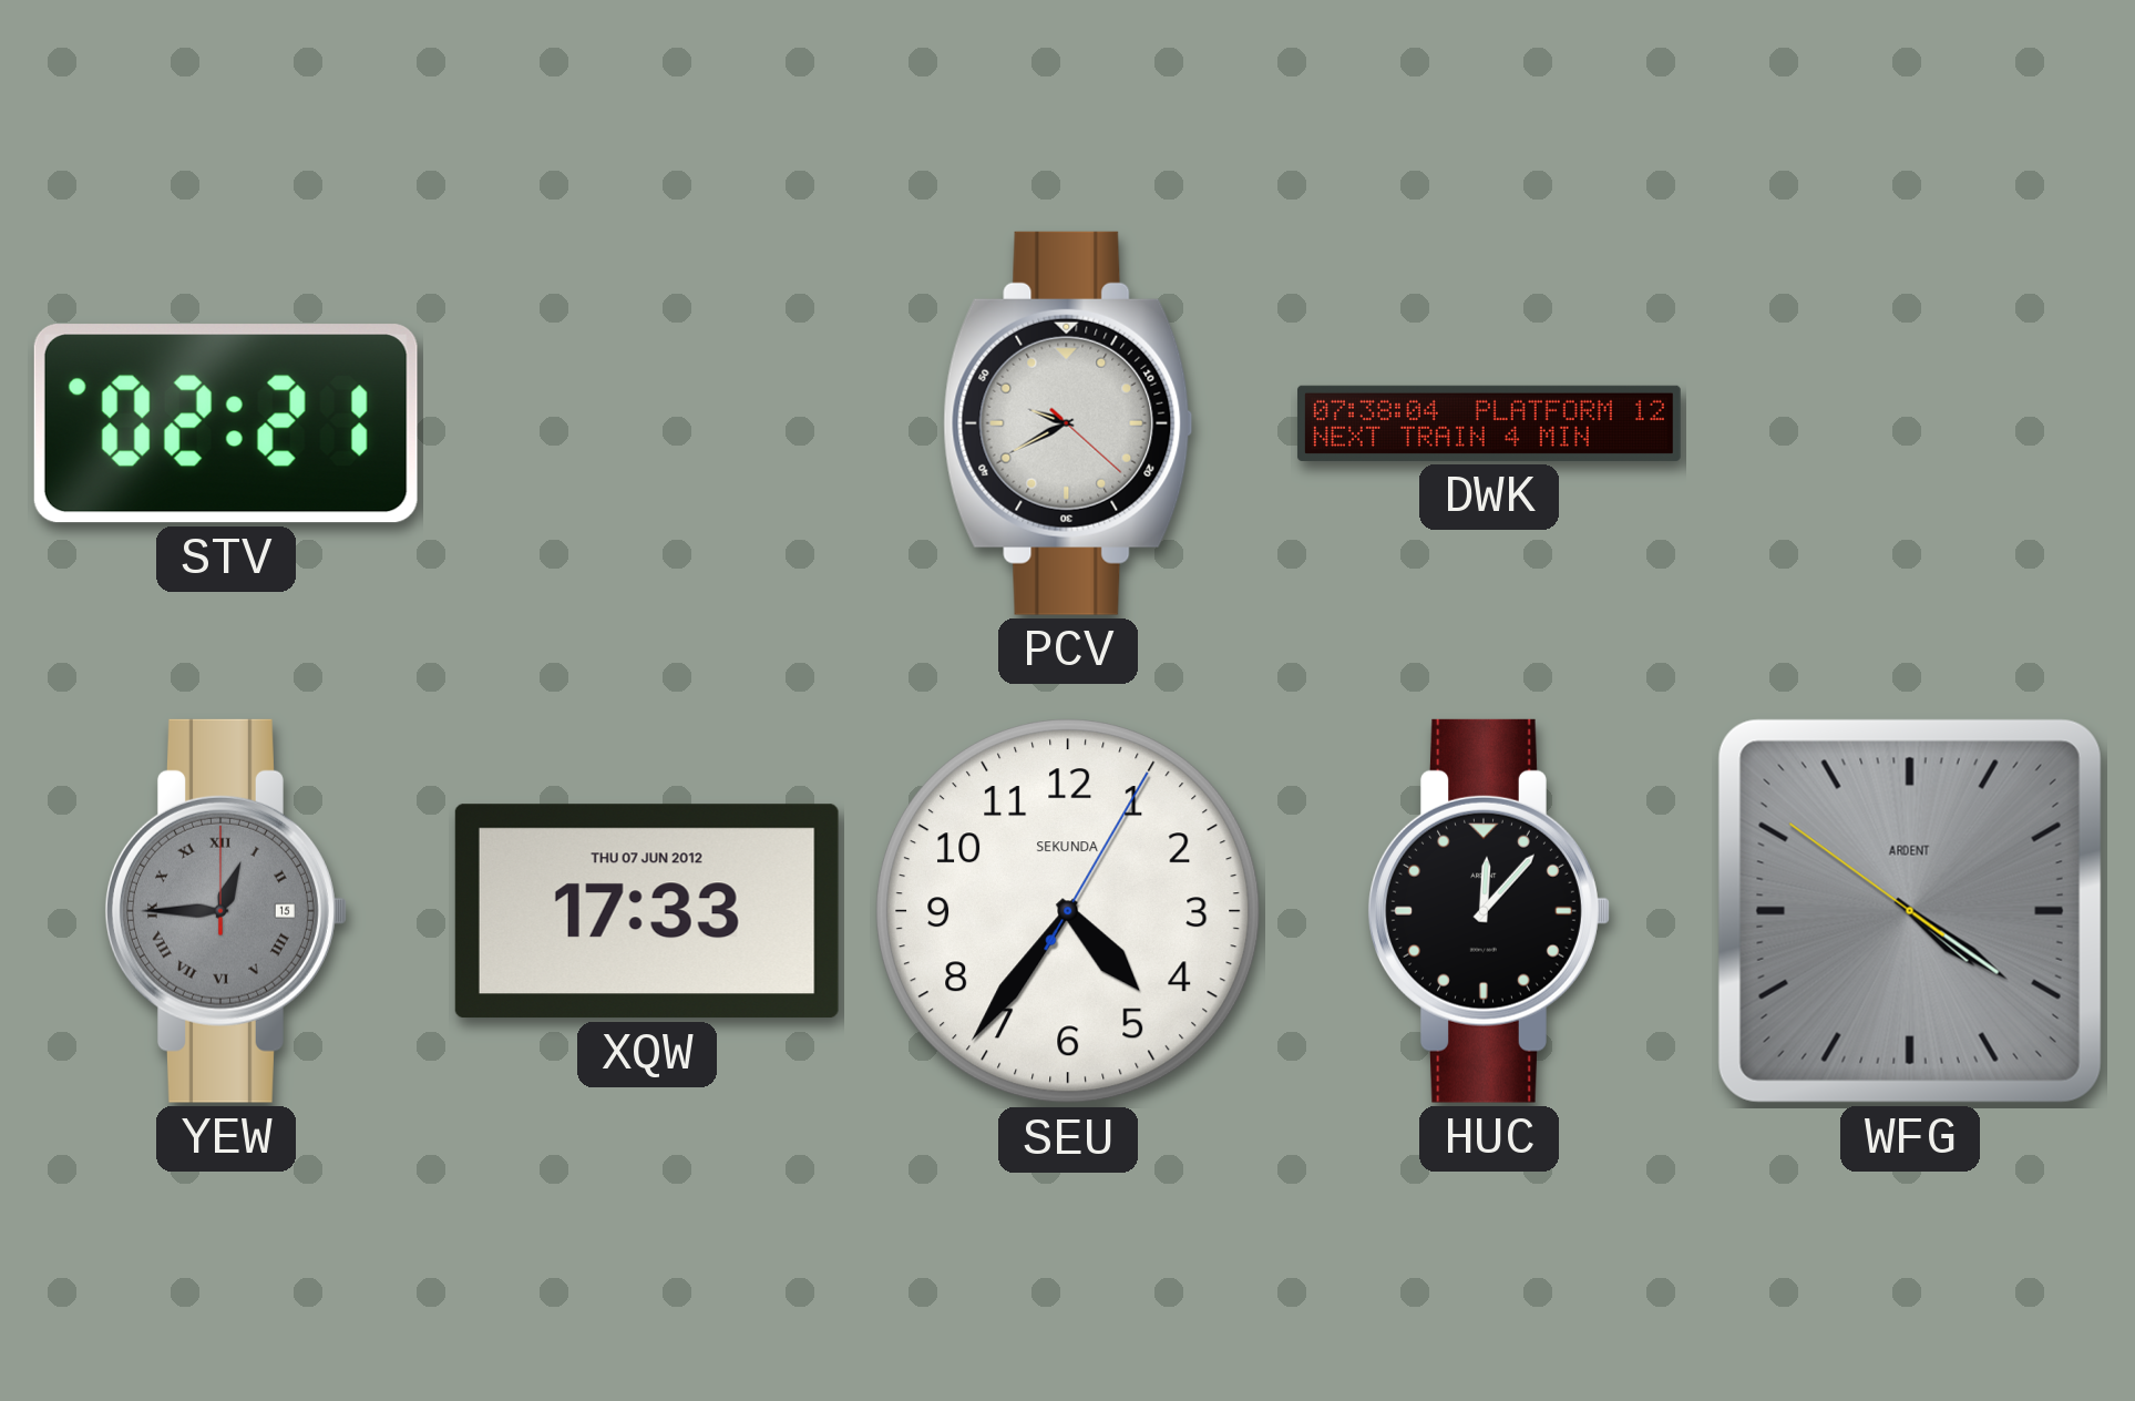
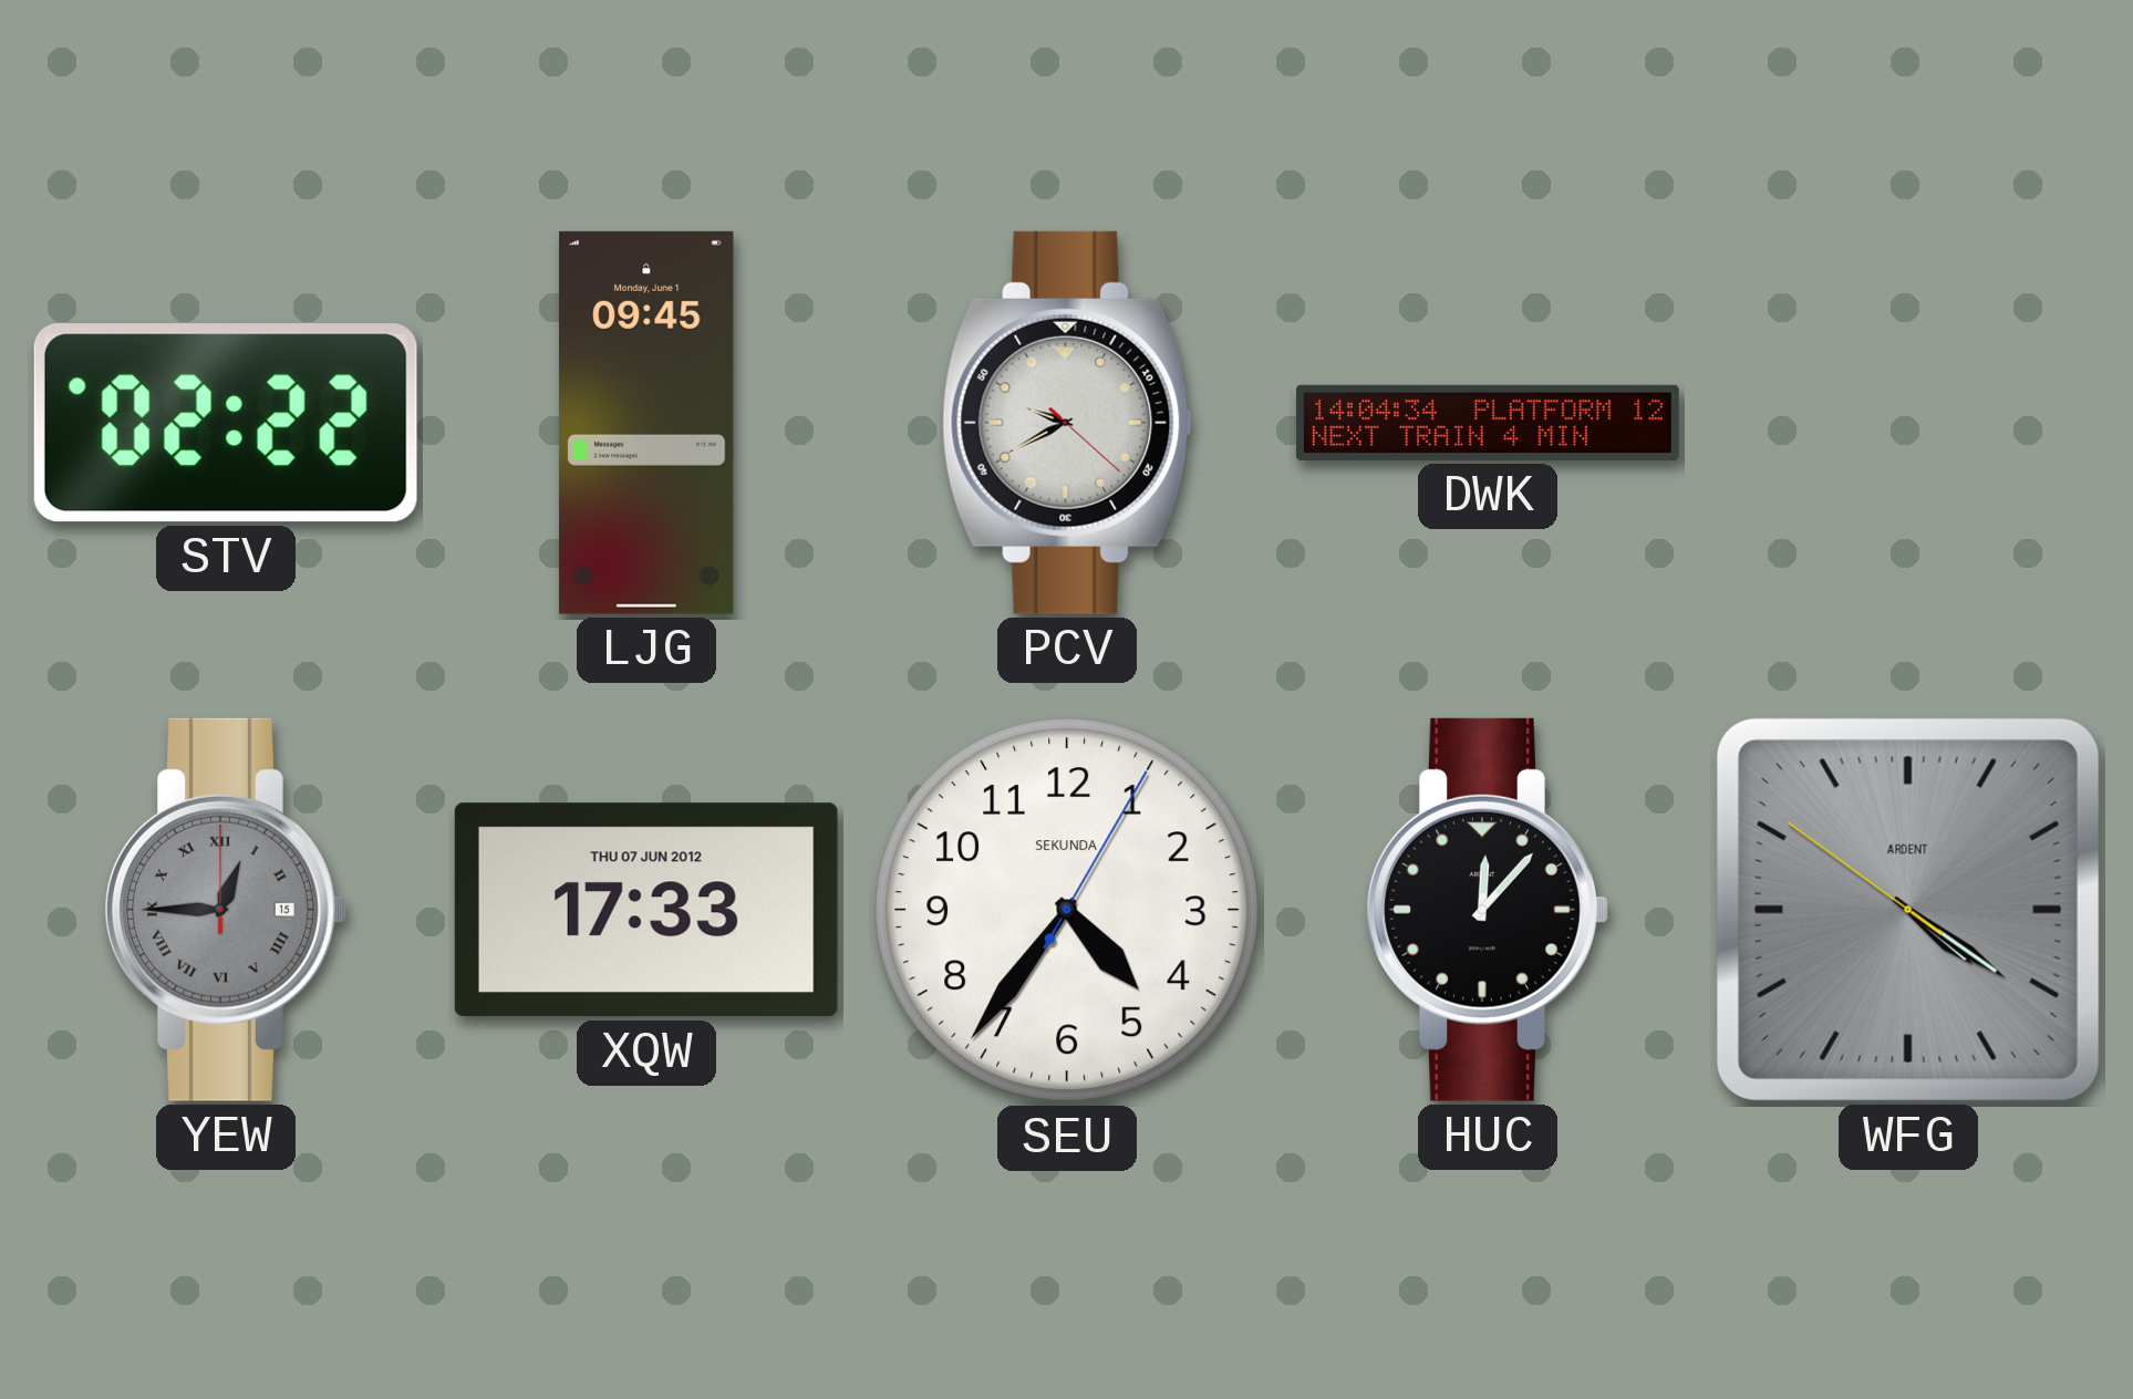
STV: 02:21 -> 02:22 (226, 423)
LJG: none -> 09:45 (646, 423)
DWK: 07:38 -> 14:04 (1488, 423)
